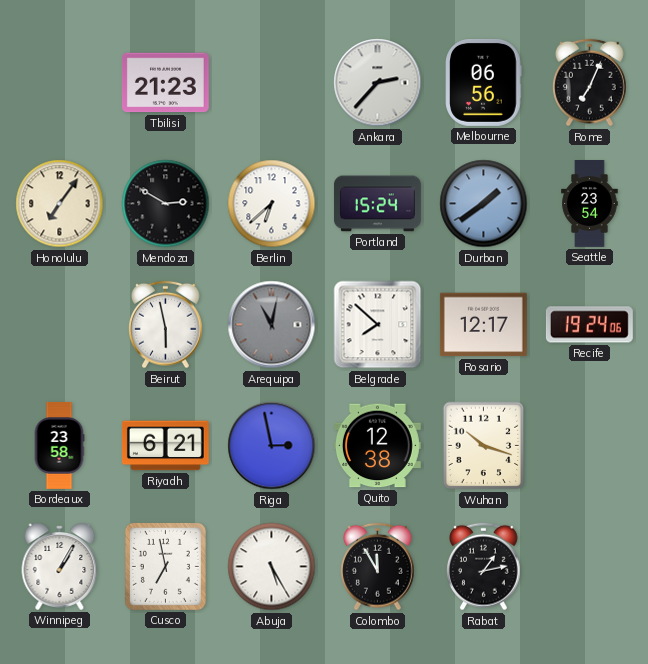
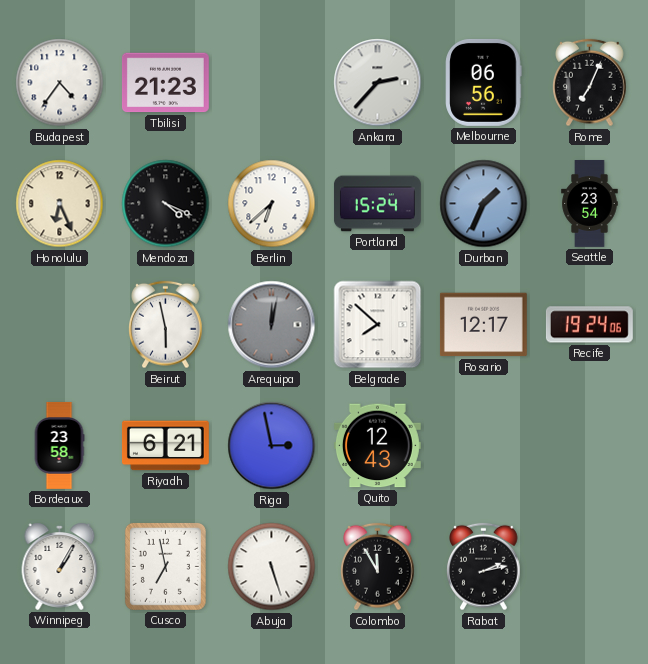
Budapest: none -> 4:36 (60, 83)
Honolulu: 7:06 -> 6:26 (60, 204)
Mendoza: 2:50 -> 4:19 (166, 204)
Durban: 1:39 -> 1:34 (484, 204)
Arequipa: 11:02 -> 12:02 (272, 325)
Quito: 12:38 -> 12:43 (377, 446)
Wuhan: 10:18 -> none (484, 446)
Abuja: 5:25 -> 5:27 (272, 567)
Rabat: 1:13 -> 2:13 (484, 567)
